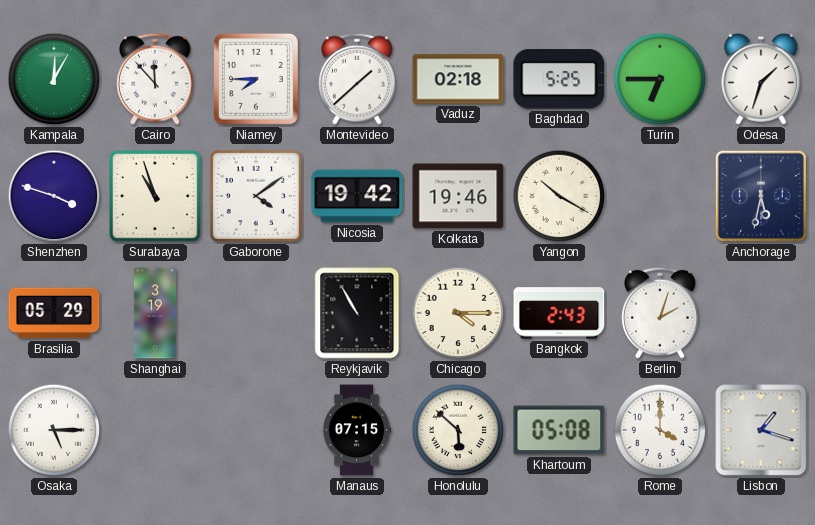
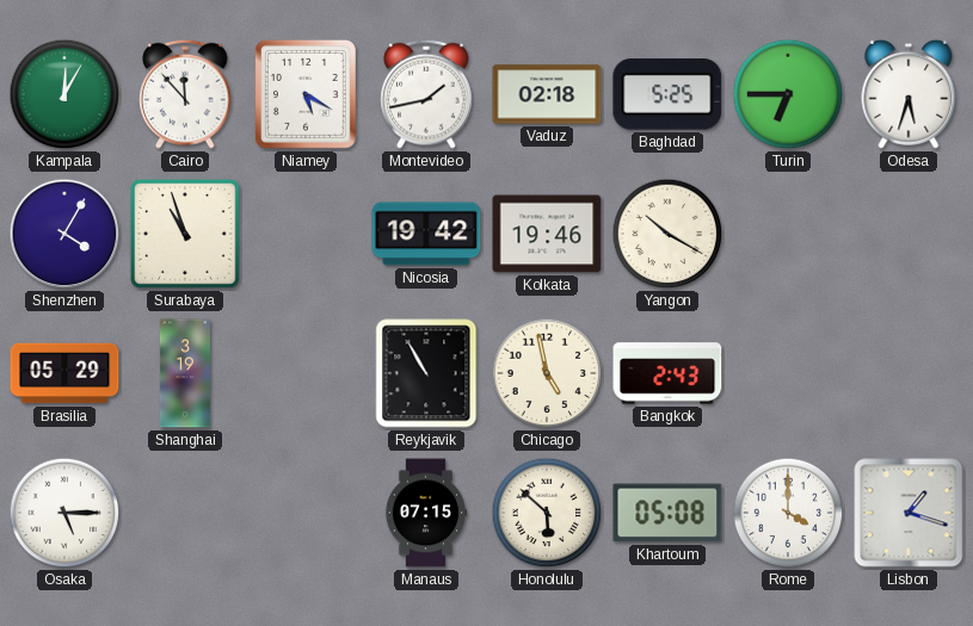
Niamey: 7:45 -> 5:20 (306, 94)
Montevideo: 1:38 -> 1:43 (426, 94)
Odesa: 1:33 -> 5:33 (909, 94)
Shenzhen: 3:48 -> 4:05 (64, 234)
Gaborone: 4:09 -> none (256, 196)
Anchorage: 5:32 -> none (761, 196)
Chicago: 4:15 -> 4:58 (547, 373)
Berlin: 2:03 -> none (660, 313)
